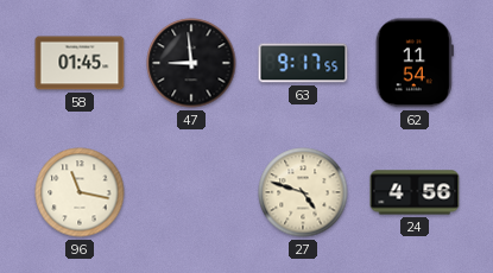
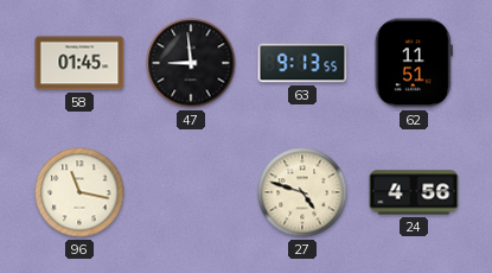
63: 9:17 -> 9:13 (302, 63)
62: 11:54 -> 11:51 (414, 63)
